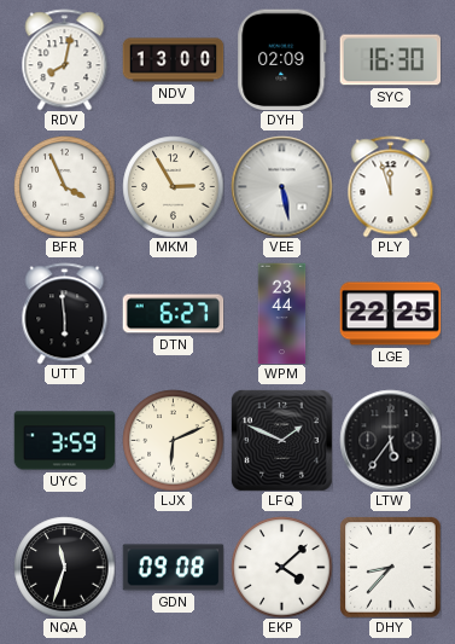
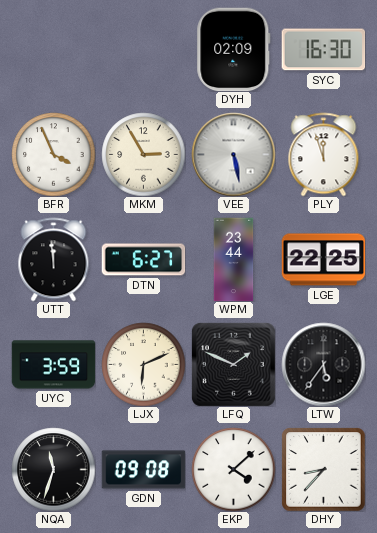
RDV: 8:02 -> none (65, 59)
NDV: 13:00 -> none (173, 60)
UTT: 5:59 -> 11:59 (54, 259)
